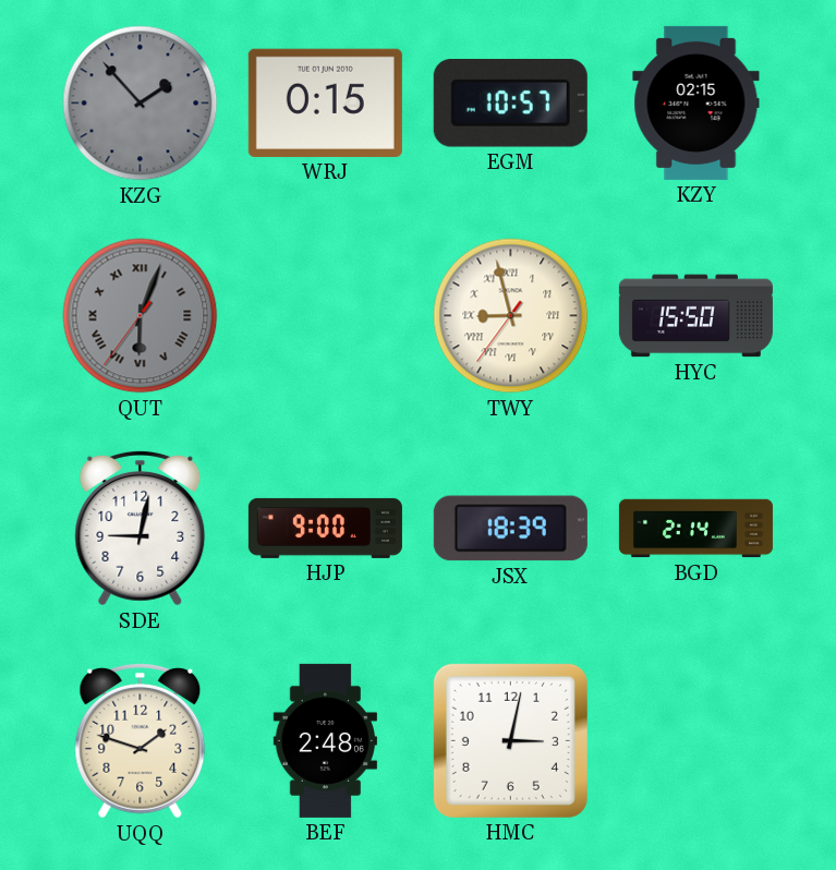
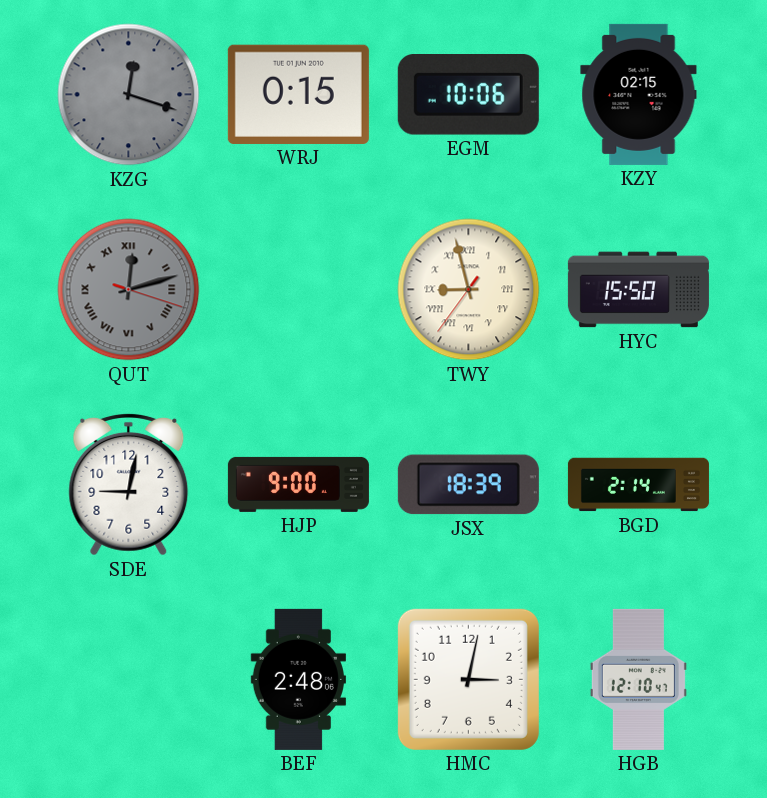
KZG: 1:53 -> 12:18 (129, 95)
EGM: 10:57 -> 10:06 (468, 95)
QUT: 6:03 -> 12:12 (129, 290)
UQQ: 1:48 -> none (141, 740)
HGB: none -> 12:10 (638, 679)
